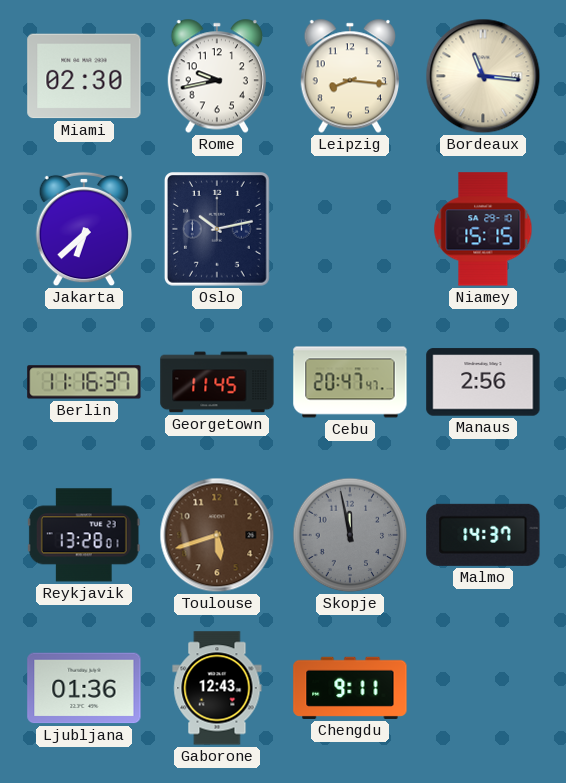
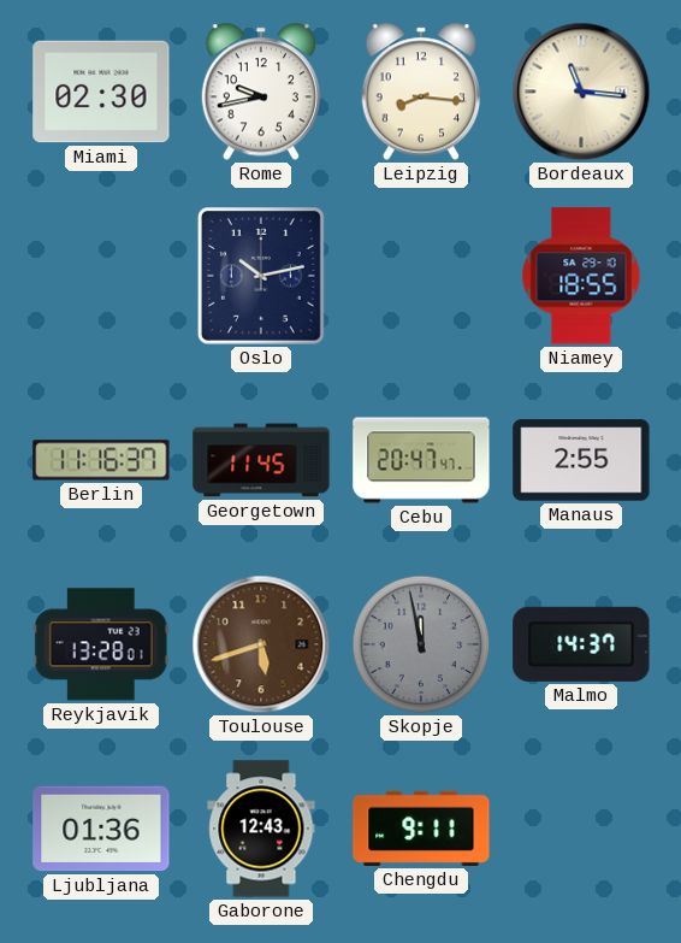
Jakarta: 6:38 -> none (83, 229)
Niamey: 15:15 -> 18:55 (581, 276)
Manaus: 2:56 -> 2:55 (581, 460)
